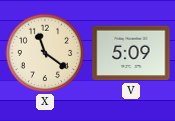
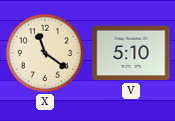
V: 5:09 -> 5:10 (131, 53)
